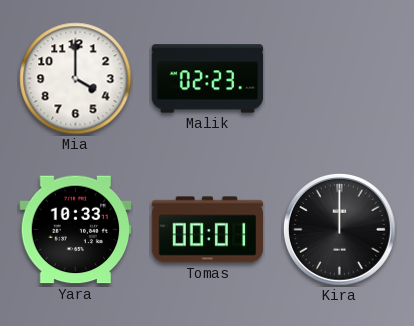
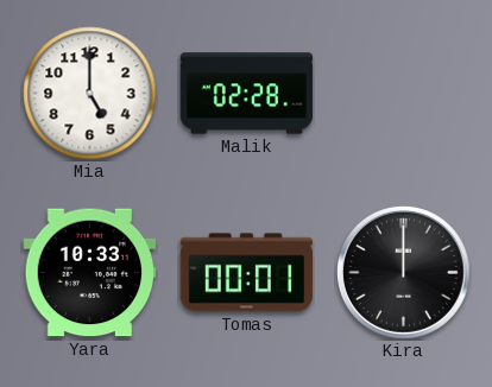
Mia: 4:00 -> 5:00 (90, 94)
Malik: 02:23 -> 02:28 (247, 94)
